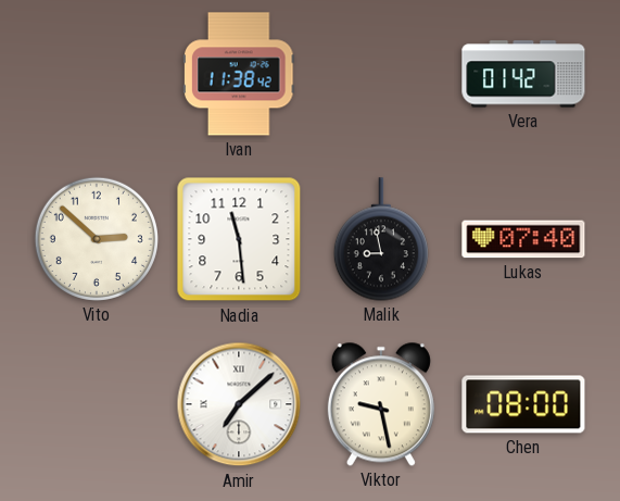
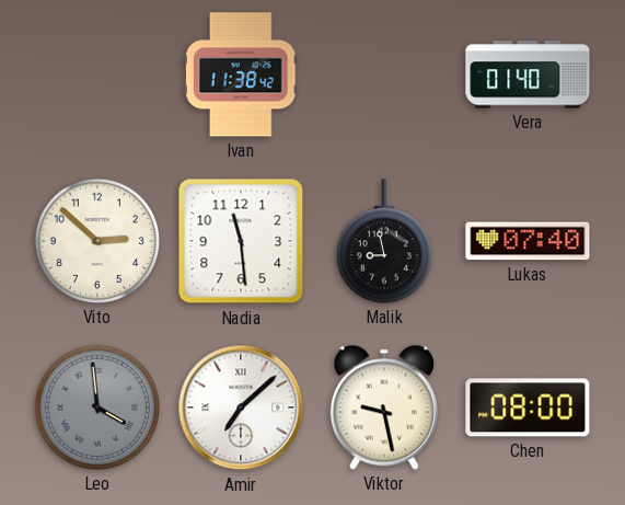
Vera: 01:42 -> 01:40 (528, 74)
Leo: none -> 3:59 (97, 408)
